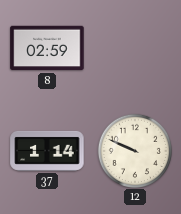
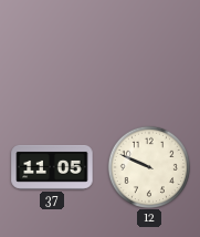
8: 02:59 -> none (47, 48)
37: 1:14 -> 11:05 (52, 167)
